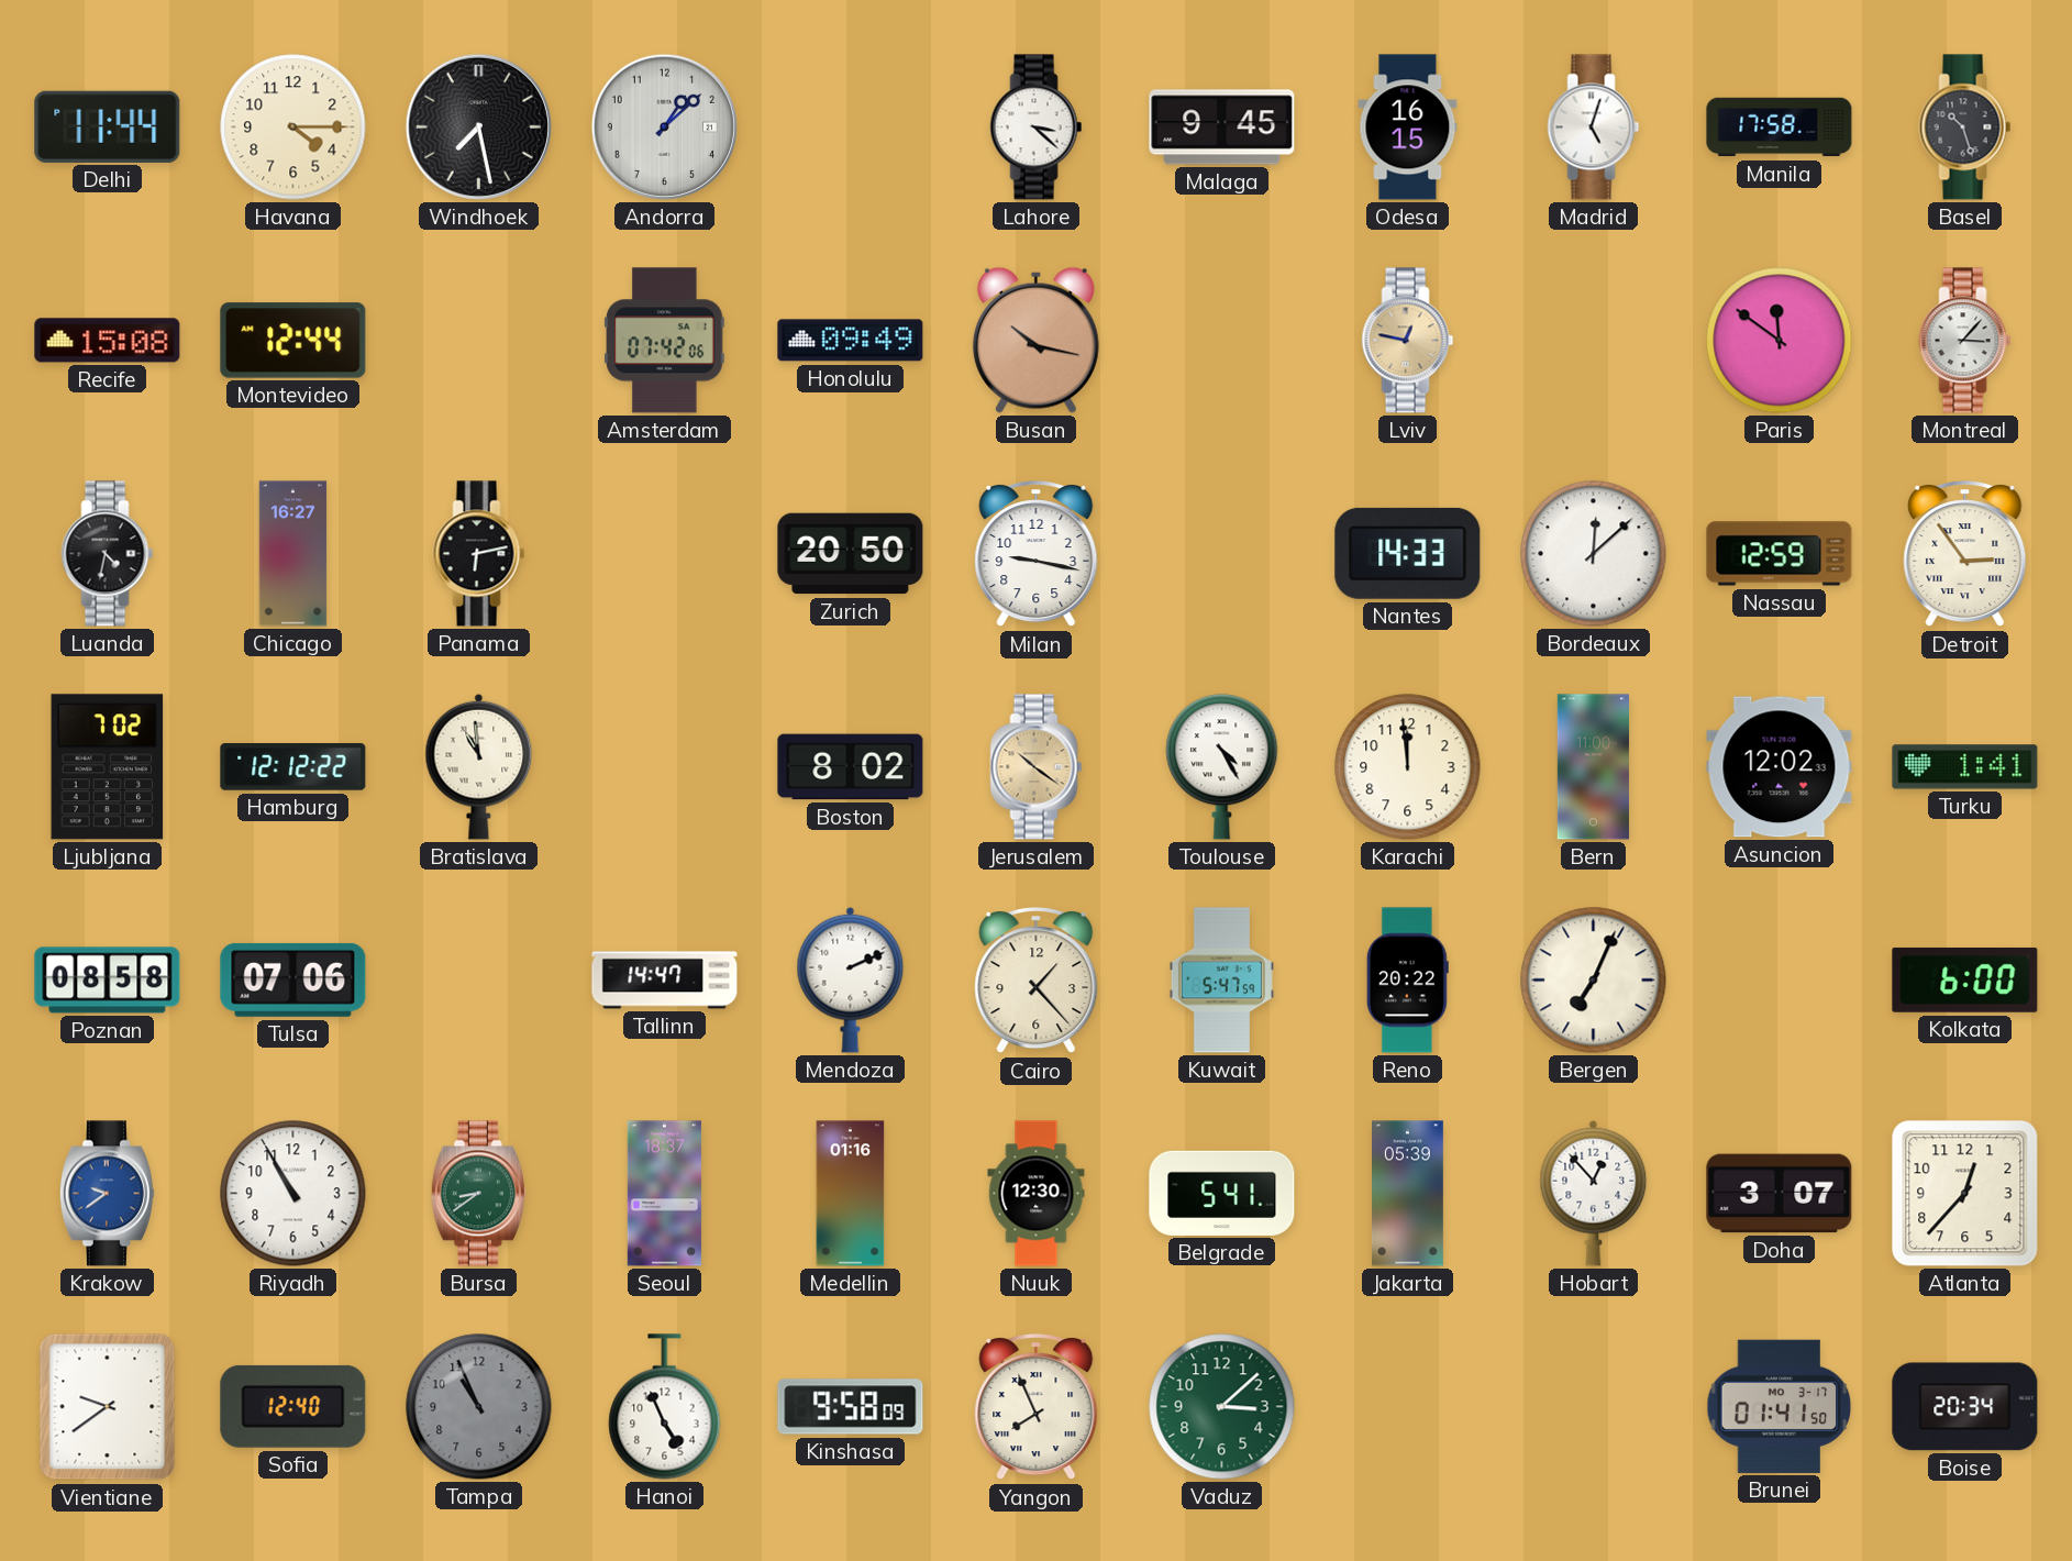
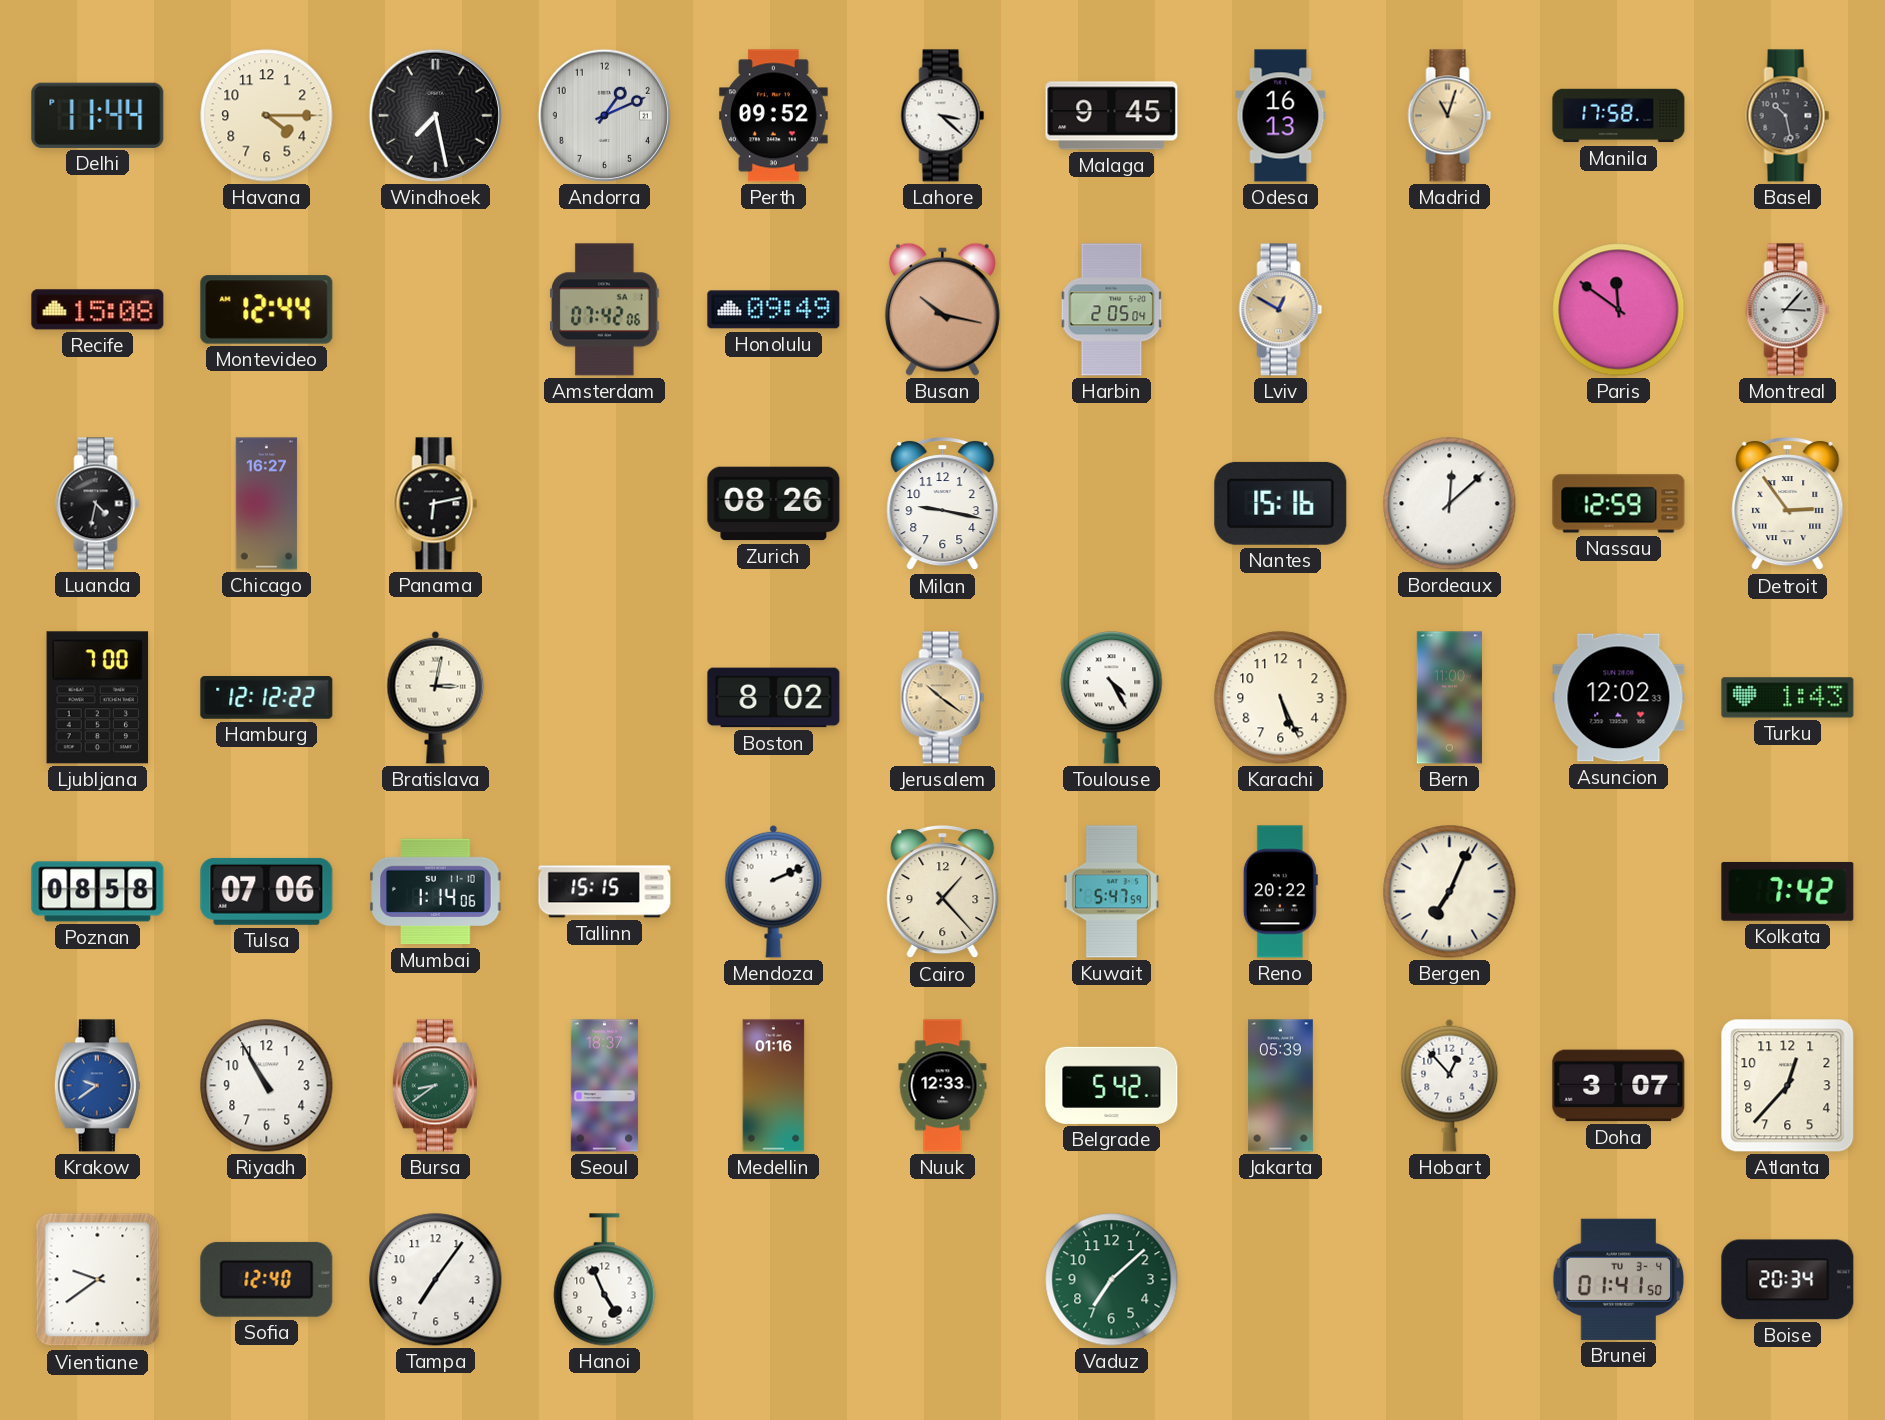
Andorra: 1:08 -> 1:11 (604, 115)
Perth: none -> 09:52 (774, 116)
Odesa: 16:15 -> 16:13 (1281, 116)
Madrid: 5:03 -> 11:03 (1450, 116)
Madrid dial: white -> champagne (1450, 116)
Basel: 10:27 -> 10:28 (1788, 116)
Harbin: none -> 2:05 (1112, 310)
Lviv: 12:47 -> 12:50 (1281, 310)
Zurich: 20:50 -> 08:26 (774, 504)
Nantes: 14:33 -> 15:16 (1281, 503)
Ljubljana: 7:02 -> 7:00 (98, 698)
Bratislava: 10:59 -> 3:02 (436, 697)
Karachi: 11:59 -> 5:26 (1281, 698)
Turku: 1:41 -> 1:43 (1788, 698)
Mumbai: none -> 1:14 (436, 892)
Tallinn: 14:47 -> 15:15 (605, 892)
Kolkata: 6:00 -> 7:42 (1788, 891)
Nuuk: 12:30 -> 12:33 (943, 1086)
Belgrade: 5:41 -> 5:42 (1112, 1085)
Tampa: 10:56 -> 7:06 (436, 1280)
Tampa dial: grey -> white (436, 1280)
Kinshasa: 9:58 -> none (851, 1407)
Yangon: 7:56 -> none (1037, 1408)
Vaduz: 3:08 -> 7:08 (1112, 1280)
Brunei date: MO 3-17 -> TU 3-4 (1619, 1279)
